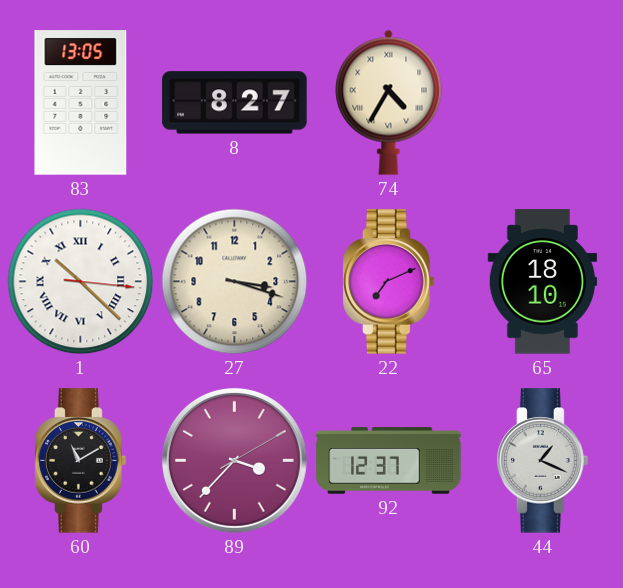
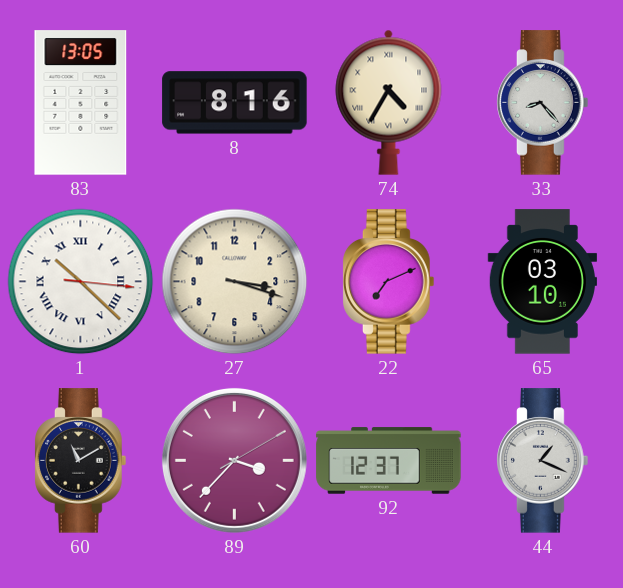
8: 8:27 -> 8:16 (235, 103)
33: none -> 8:23 (543, 103)
65: 18:10 -> 03:10 (542, 282)
